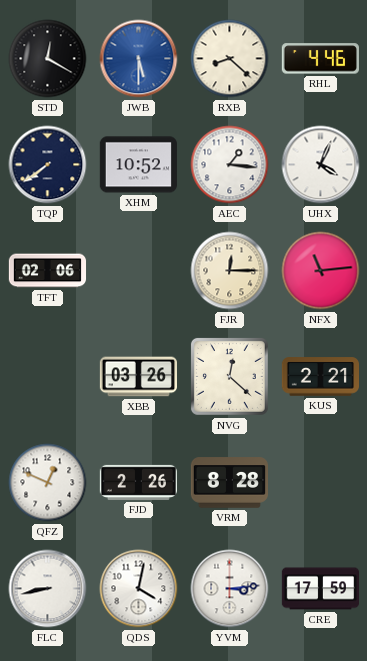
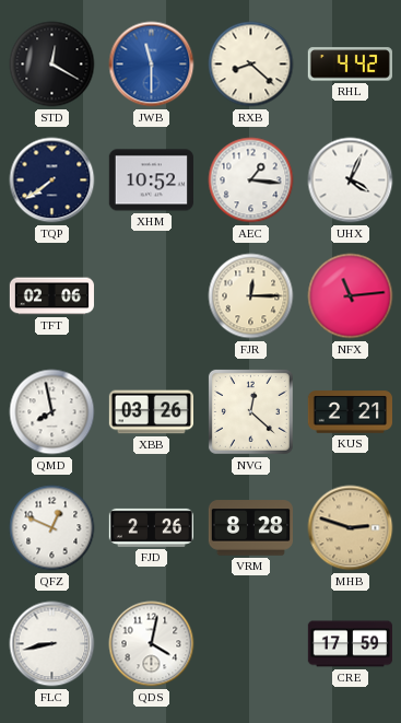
JWB: 5:30 -> 11:30 (152, 65)
RHL: 4:46 -> 4:42 (350, 65)
QMD: none -> 7:58 (52, 412)
MHB: none -> 2:48 (351, 528)
YVM: 3:14 -> none (230, 589)
